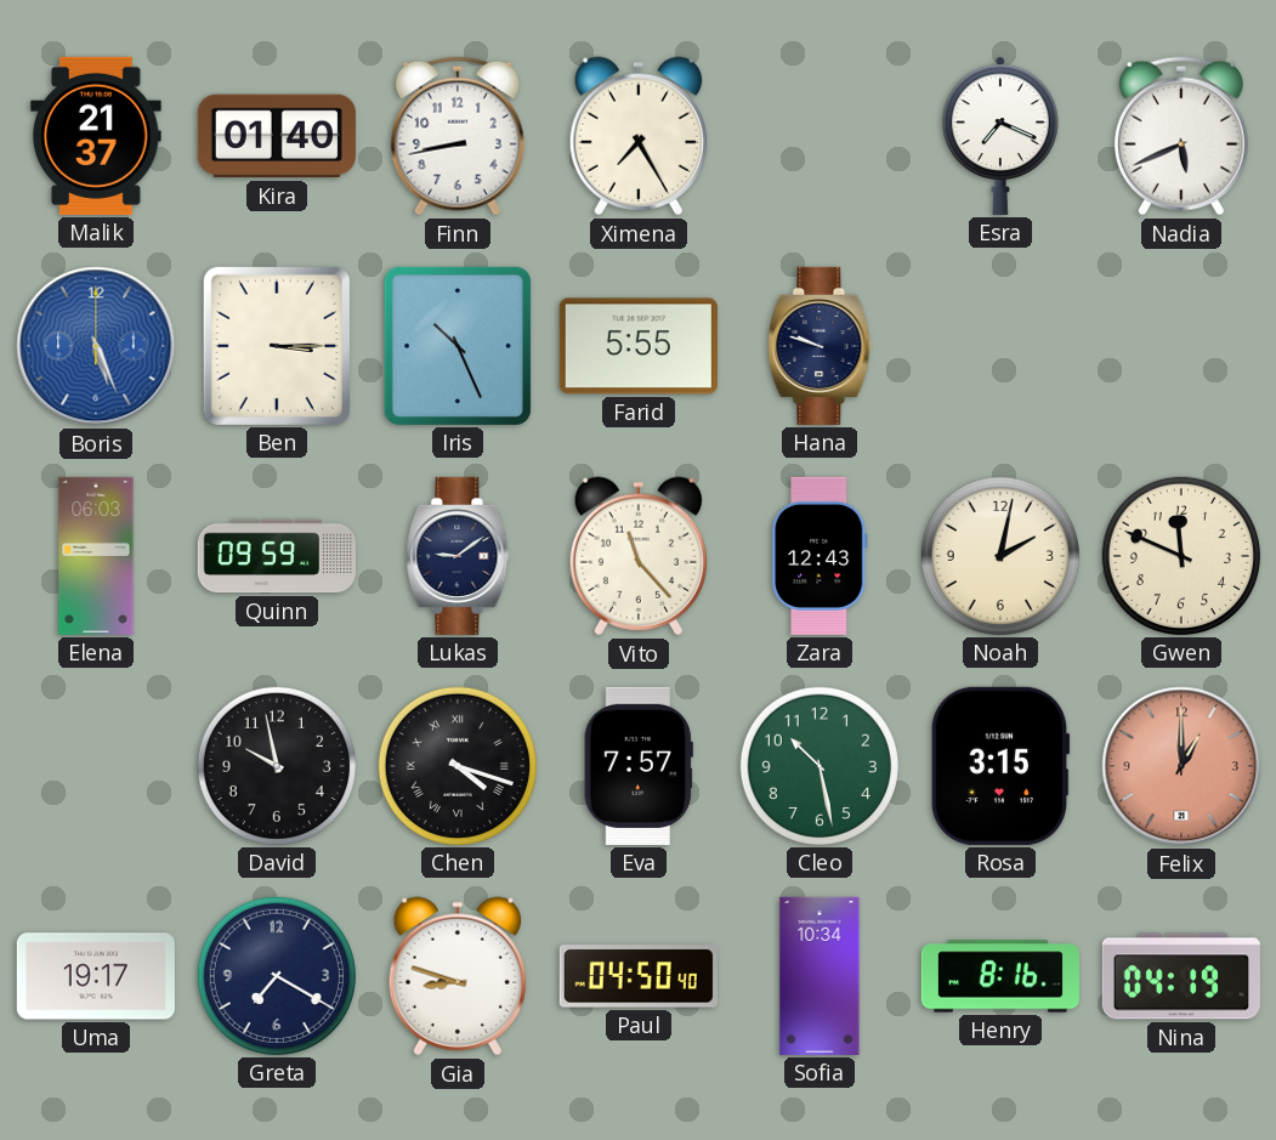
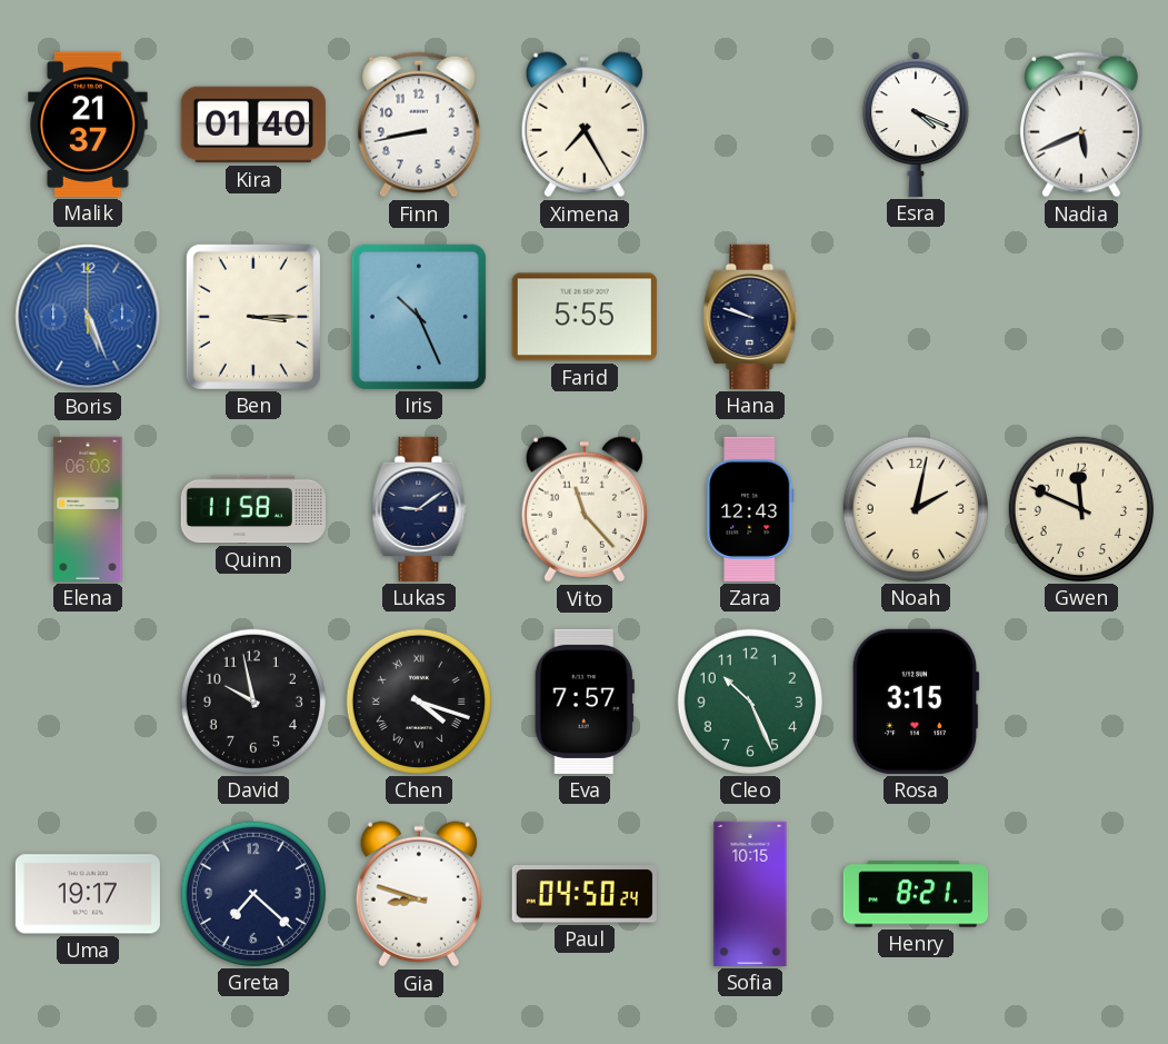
Esra: 7:19 -> 4:19 (917, 125)
Quinn: 09:59 -> 11:58 (253, 509)
Cleo: 10:28 -> 10:26 (750, 702)
Felix: 1:00 -> none (1181, 766)
Greta: 7:20 -> 7:22 (253, 894)
Paul: 04:50:40 -> 04:50:24 (585, 894)
Sofia: 10:34 -> 10:15 (750, 894)
Henry: 8:16 -> 8:21 (916, 894)
Nina: 04:19 -> none (1181, 976)
